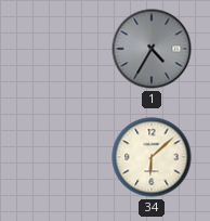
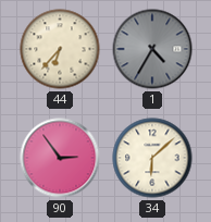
44: none -> 6:37 (60, 49)
90: none -> 2:54 (60, 158)
